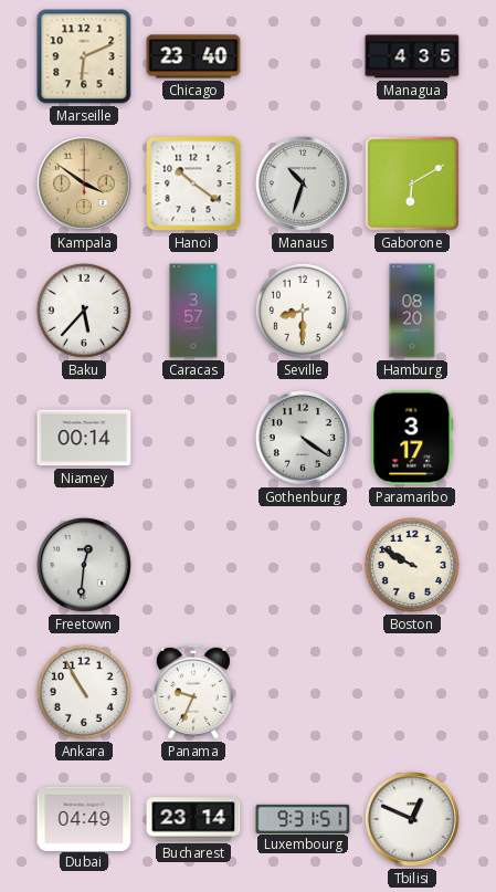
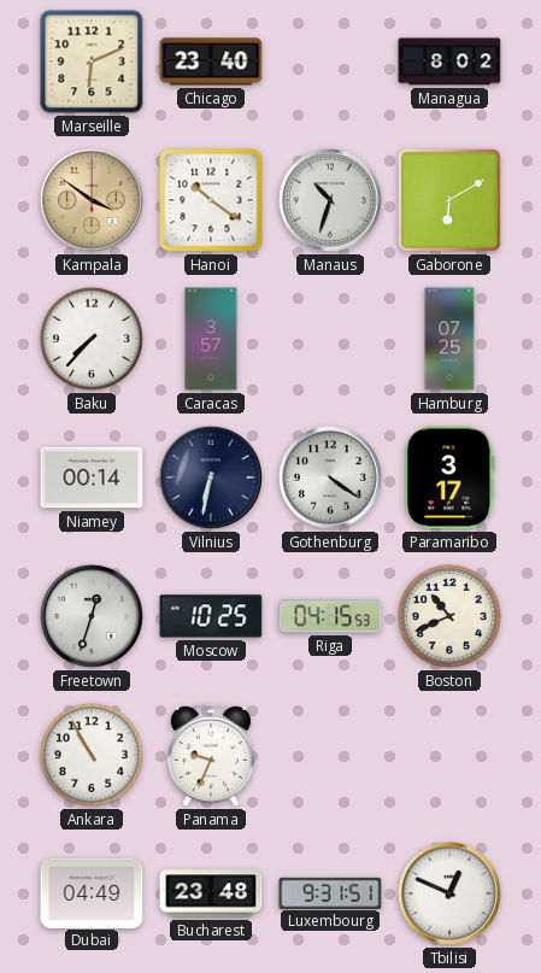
Managua: 4:35 -> 8:02 (449, 61)
Baku: 5:37 -> 7:37 (92, 339)
Seville: 8:30 -> none (303, 311)
Hamburg: 08:20 -> 07:25 (449, 339)
Vilnius: none -> 6:32 (211, 477)
Freetown: 12:31 -> 12:33 (92, 616)
Moscow: none -> 10:25 (211, 616)
Riga: none -> 04:15 (330, 616)
Boston: 9:50 -> 10:41 (449, 616)
Bucharest: 23:14 -> 23:48 (211, 893)
